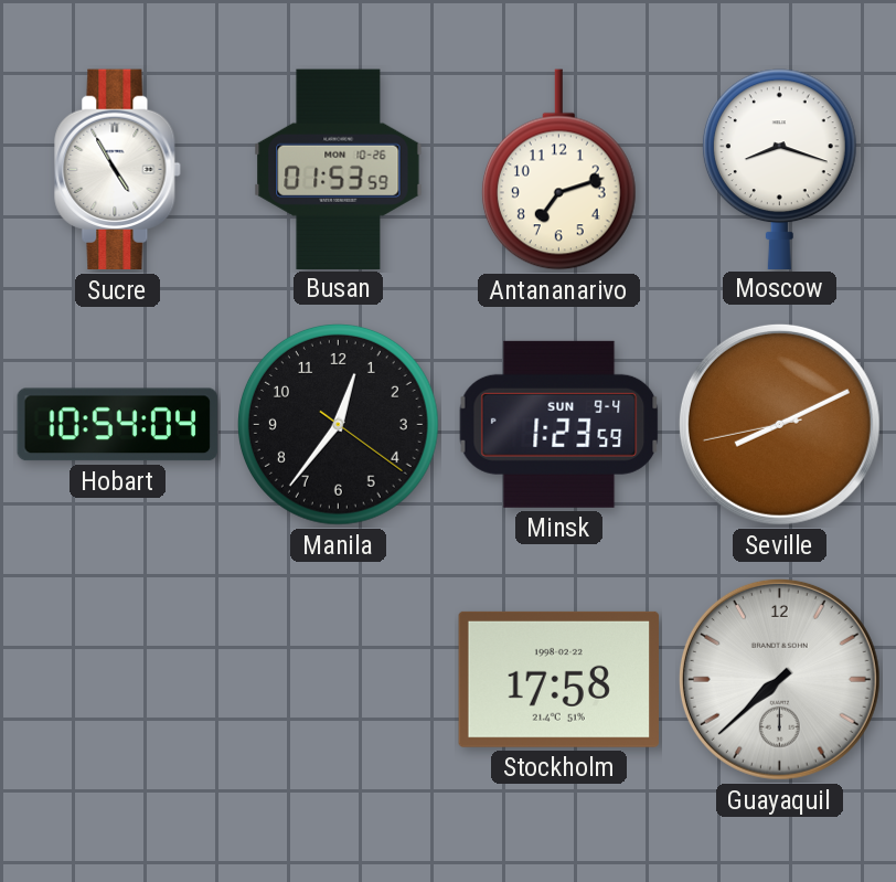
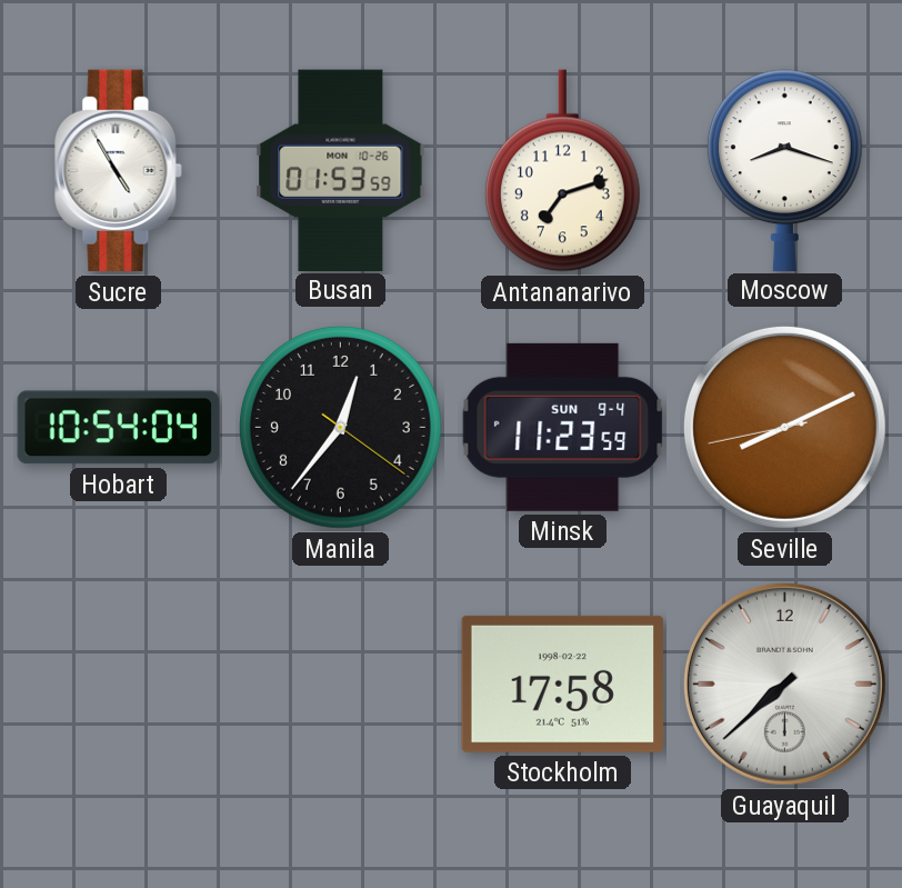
Minsk: 1:23 -> 11:23 (563, 427)
